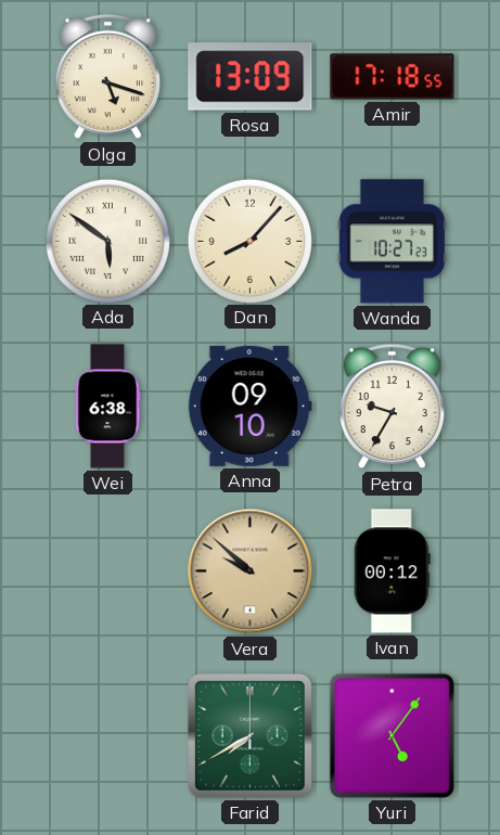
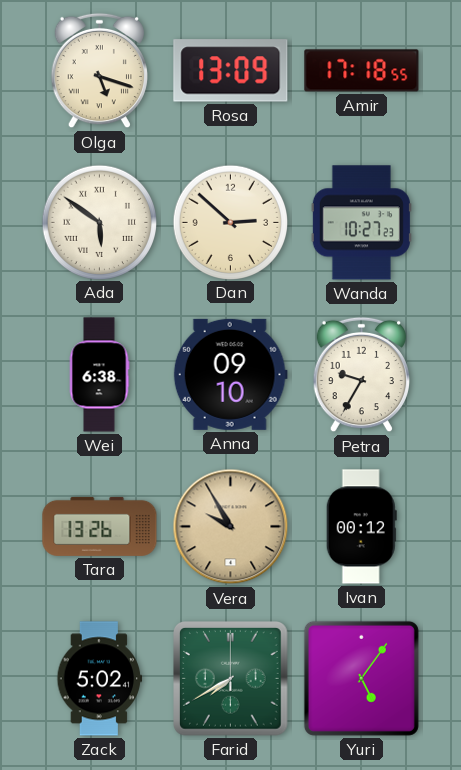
Dan: 8:07 -> 2:52 (230, 222)
Tara: none -> 13:26 (100, 526)
Vera: 9:52 -> 9:55 (231, 527)
Zack: none -> 5:02 (100, 679)
